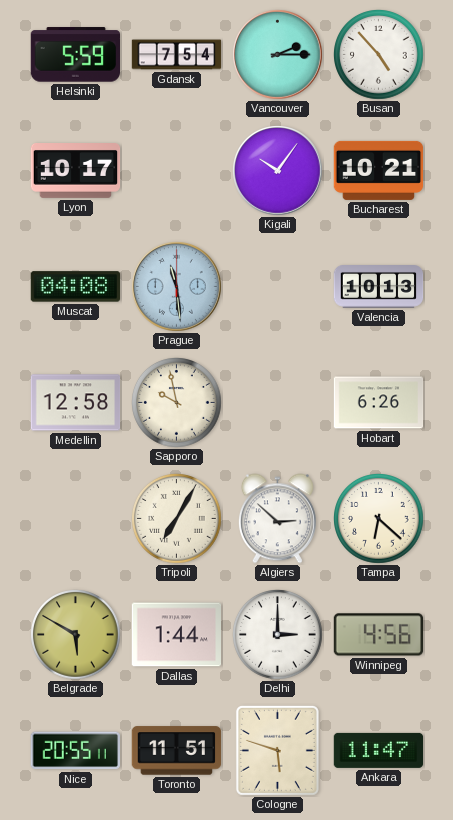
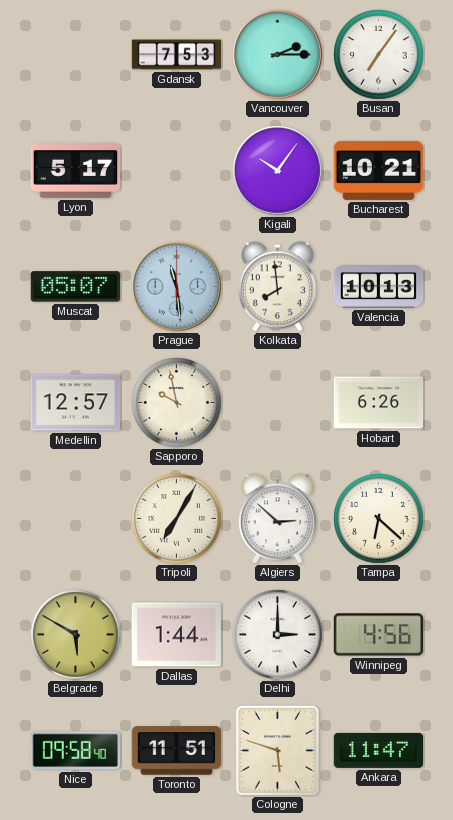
Helsinki: 5:59 -> none (75, 55)
Gdansk: 7:54 -> 7:53 (177, 55)
Busan: 4:53 -> 7:06 (379, 55)
Lyon: 10:17 -> 5:17 (76, 171)
Muscat: 04:08 -> 05:07 (76, 287)
Kolkata: none -> 7:59 (277, 287)
Medellin: 12:58 -> 12:57 (76, 403)
Nice: 20:55 -> 09:58 (75, 751)
